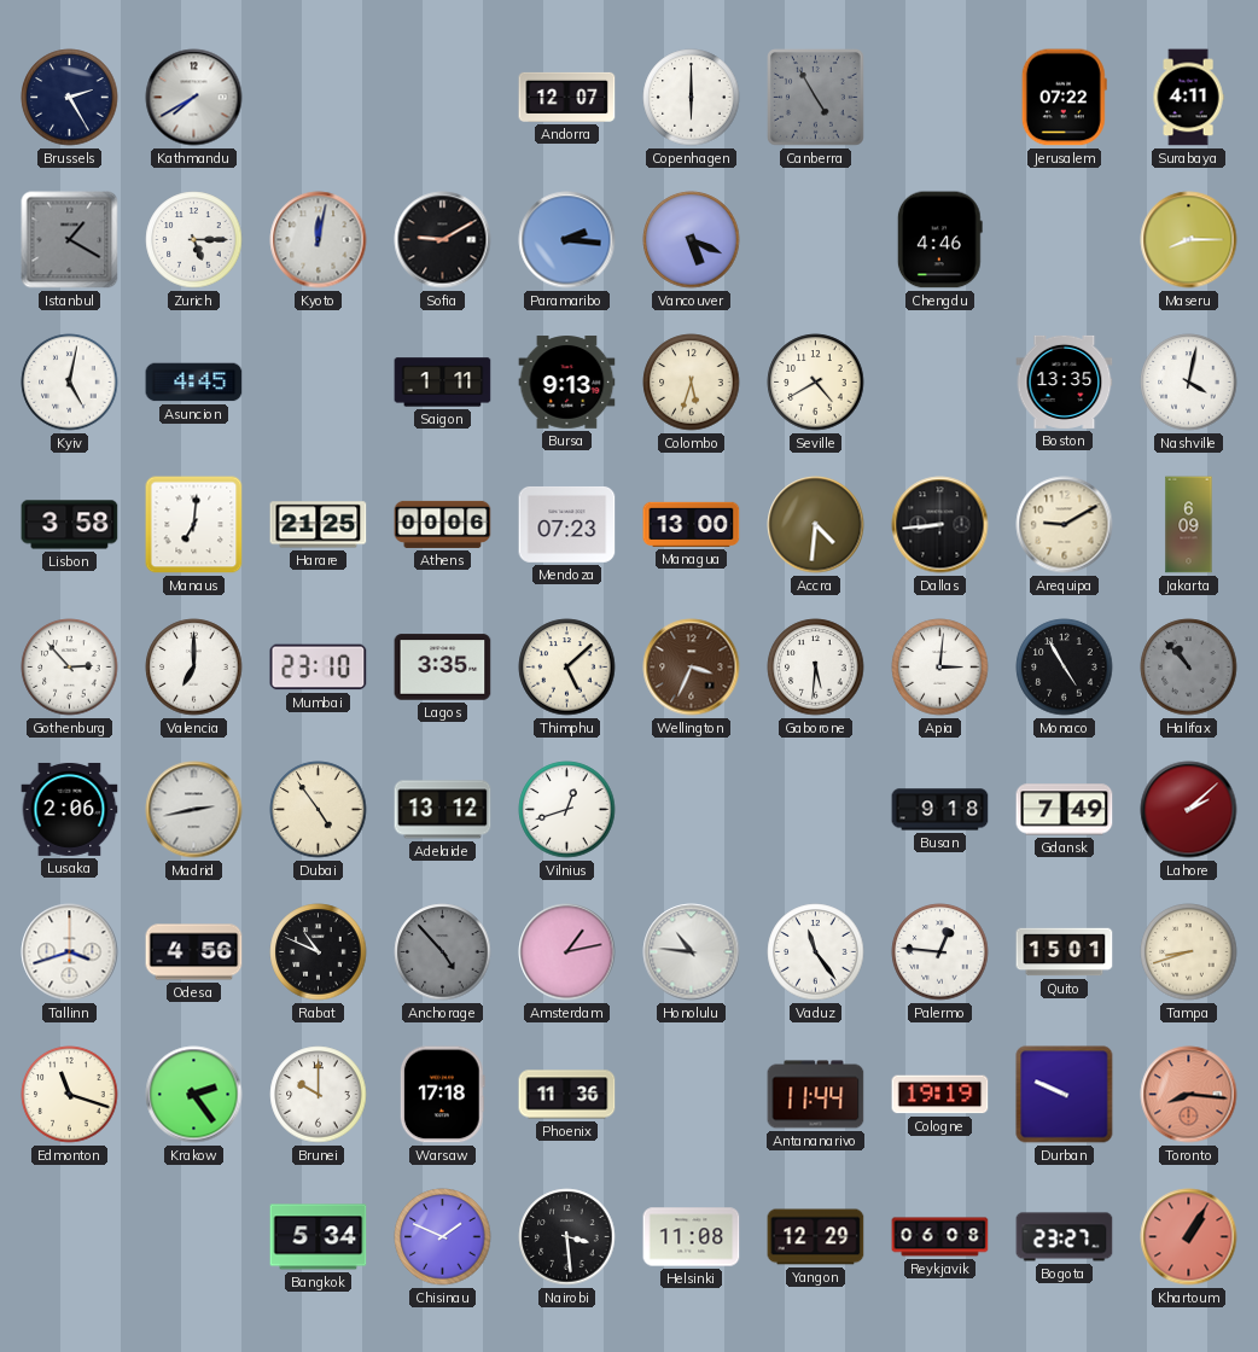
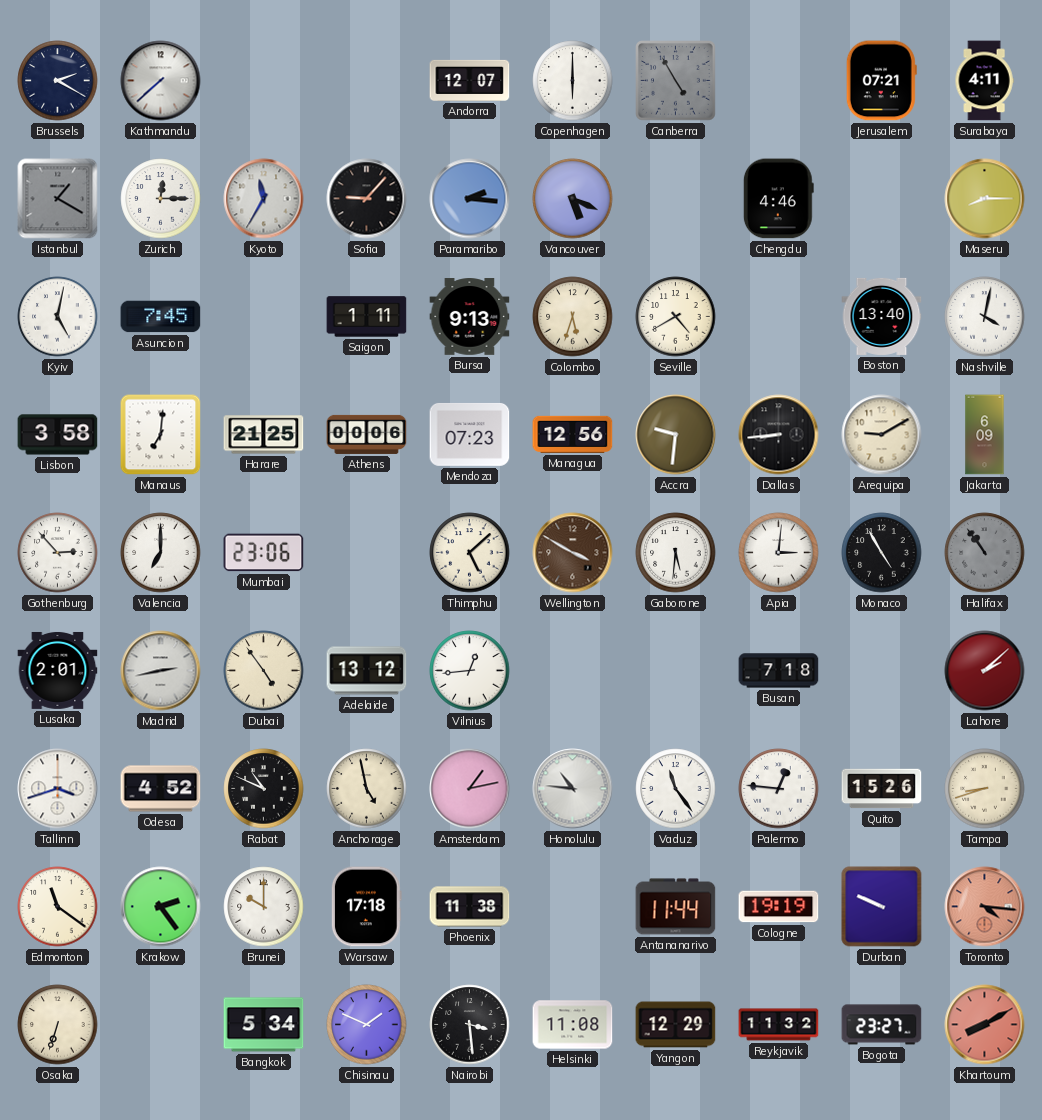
Brussels: 2:25 -> 2:20 (58, 81)
Kathmandu: 7:40 -> 7:38 (161, 81)
Jerusalem: 07:22 -> 07:21 (881, 81)
Zurich: 5:15 -> 12:15 (161, 199)
Kyoto: 12:02 -> 11:35 (264, 199)
Sofia: 9:10 -> 9:07 (367, 199)
Asuncion: 4:45 -> 7:45 (161, 317)
Boston: 13:35 -> 13:40 (882, 316)
Managua: 13:00 -> 12:56 (573, 434)
Accra: 4:31 -> 9:31 (676, 435)
Mumbai: 23:10 -> 23:06 (264, 553)
Lagos: 3:35 -> none (443, 668)
Wellington: 3:34 -> 3:50 (573, 553)
Halifax: 10:53 -> 10:54 (985, 553)
Lusaka: 2:06 -> 2:01 (58, 670)
Vilnius: 12:42 -> 12:44 (470, 671)
Busan: 9:18 -> 7:18 (779, 671)
Gdansk: 7:49 -> none (1065, 810)
Odesa: 4:56 -> 4:52 (161, 789)
Anchorage: 4:53 -> 4:58 (367, 789)
Anchorage dial: grey -> cream (367, 789)
Quito: 15:01 -> 15:26 (882, 789)
Edmonton: 11:18 -> 11:21 (58, 907)
Phoenix: 11:36 -> 11:38 (470, 907)
Toronto: 8:16 -> 4:16 (985, 907)
Osaka: none -> 6:33 (58, 1025)
Reykjavik: 06:08 -> 11:32 (779, 1025)
Khartoum: 1:05 -> 8:10 (985, 1025)
